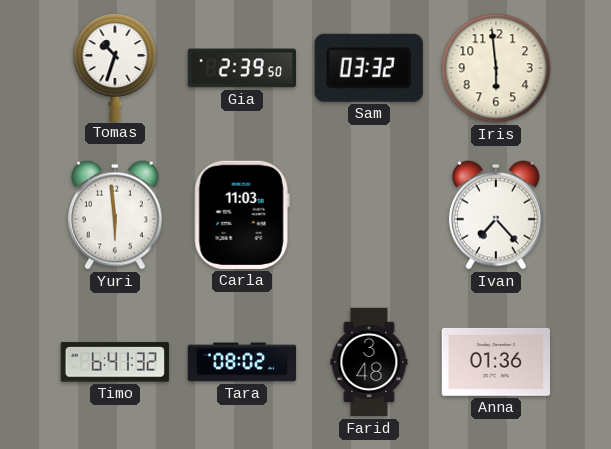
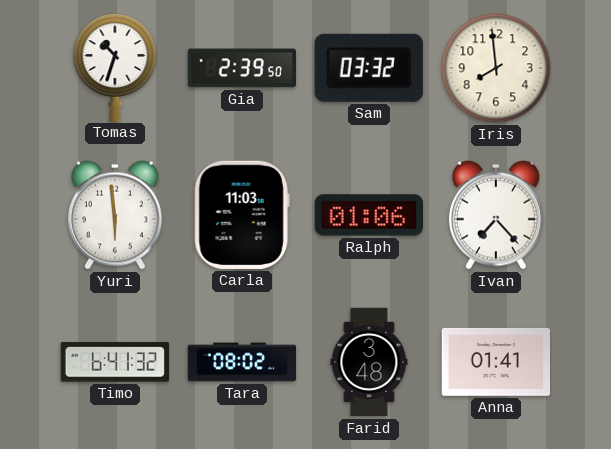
Iris: 5:59 -> 7:59 (496, 68)
Ralph: none -> 01:06 (368, 215)
Anna: 01:36 -> 01:41 (495, 362)
